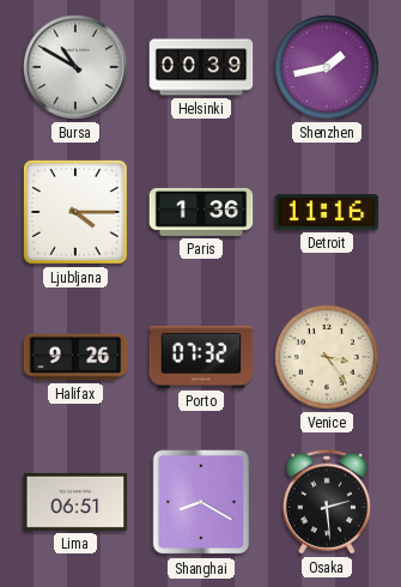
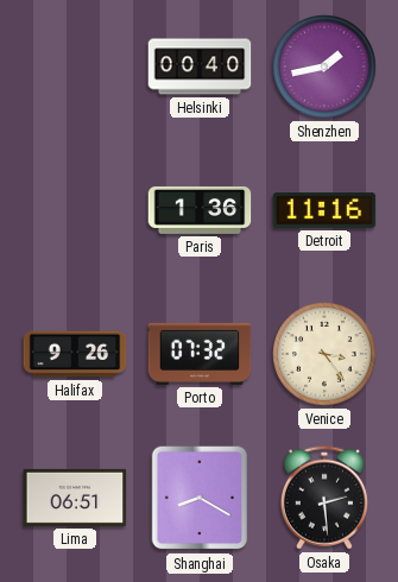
Bursa: 10:50 -> none (75, 67)
Helsinki: 00:39 -> 00:40 (200, 67)
Ljubljana: 4:15 -> none (75, 212)
